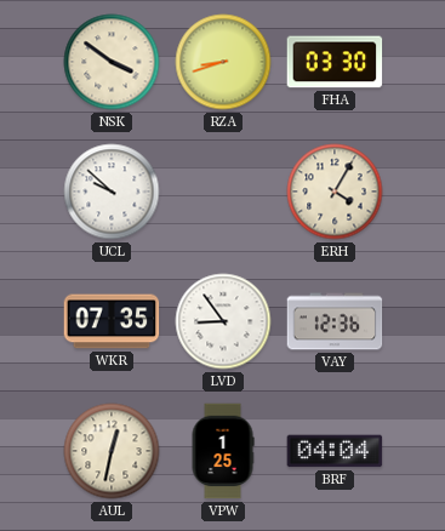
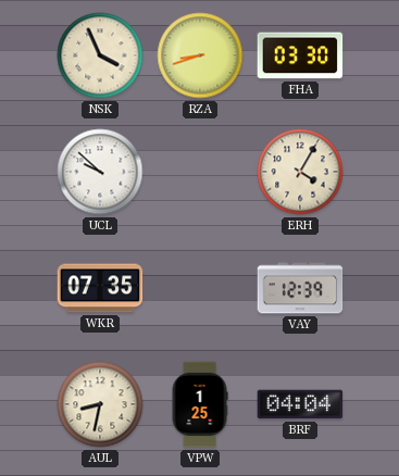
NSK: 3:51 -> 3:56 (100, 55)
LVD: 8:54 -> none (223, 321)
VAY: 12:36 -> 12:39 (300, 288)
AUL: 12:32 -> 8:32 (100, 404)
